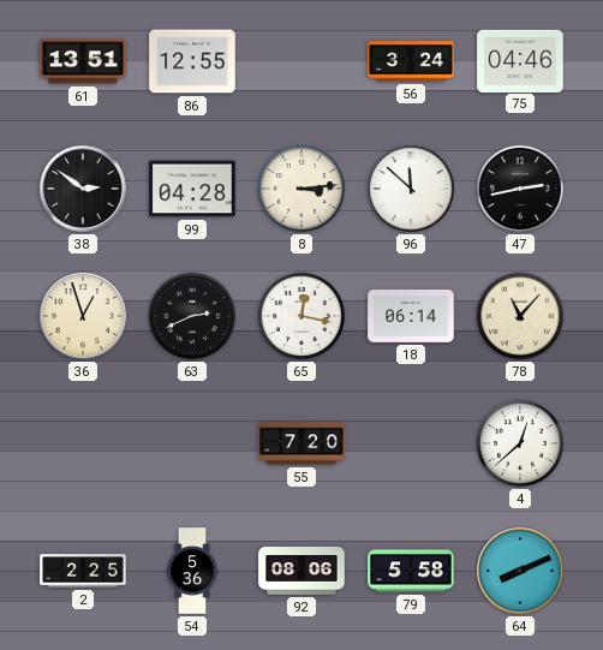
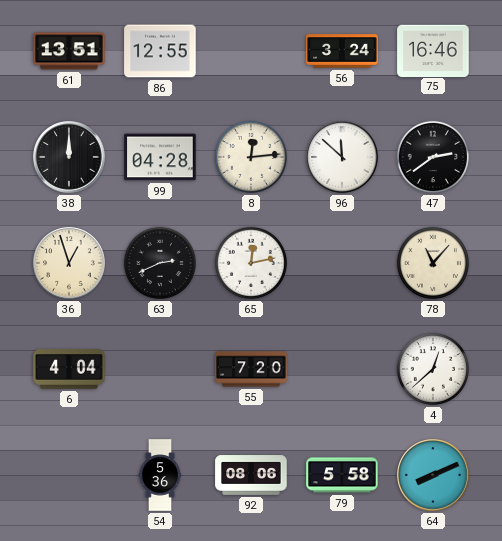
75: 04:46 -> 16:46 (433, 50)
38: 2:51 -> 12:00 (69, 157)
8: 3:14 -> 12:14 (251, 157)
47: 2:43 -> 2:39 (433, 157)
65: 12:17 -> 12:13 (251, 263)
18: 06:14 -> none (411, 317)
6: none -> 4:04 (69, 369)
2: 2:25 -> none (83, 571)
